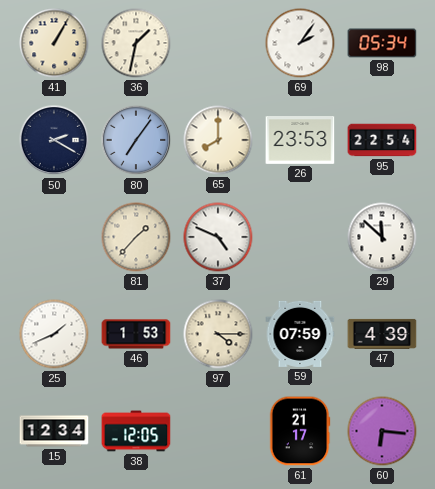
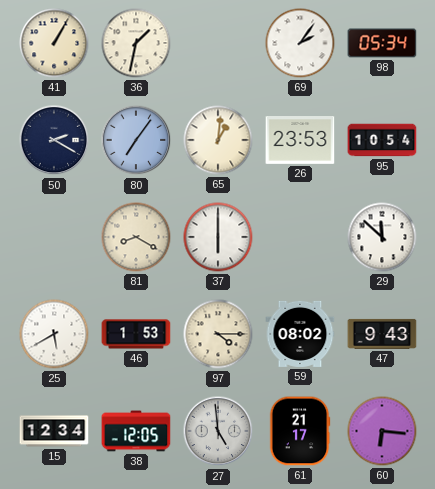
65: 8:00 -> 1:01 (218, 140)
95: 22:54 -> 10:54 (382, 140)
81: 1:37 -> 8:20 (136, 237)
37: 4:49 -> 6:00 (218, 237)
25: 1:41 -> 5:40 (54, 334)
59: 07:59 -> 08:02 (300, 334)
47: 4:39 -> 9:43 (382, 334)
27: none -> 4:59 (218, 431)
